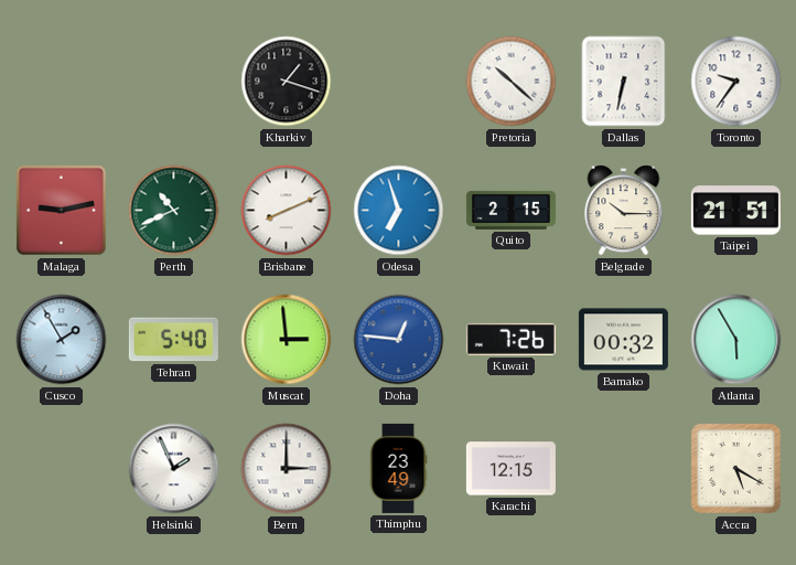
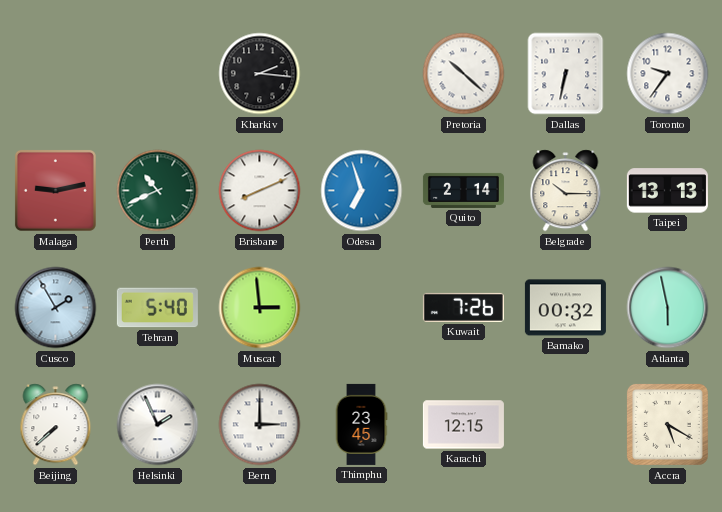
Kharkiv: 1:18 -> 2:16 (260, 74)
Quito: 2:15 -> 2:14 (463, 190)
Taipei: 21:51 -> 13:13 (667, 191)
Doha: 12:46 -> none (399, 340)
Atlanta: 5:55 -> 5:58 (668, 308)
Beijing: none -> 7:38 (56, 425)
Thimphu: 23:49 -> 23:45 (361, 424)
